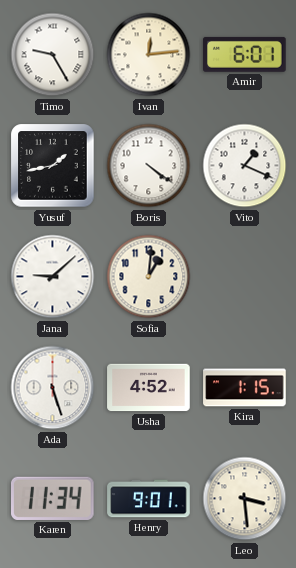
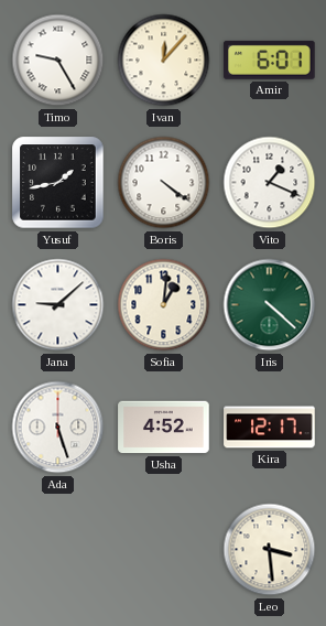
Ivan: 12:14 -> 12:07 (164, 61)
Iris: none -> 4:22 (270, 305)
Kira: 1:15 -> 12:17 (270, 428)
Karen: 11:34 -> none (53, 498)
Henry: 9:01 -> none (149, 499)
